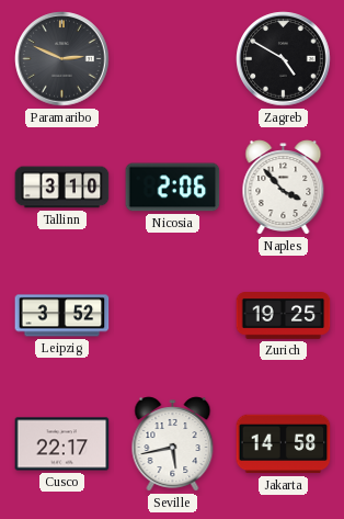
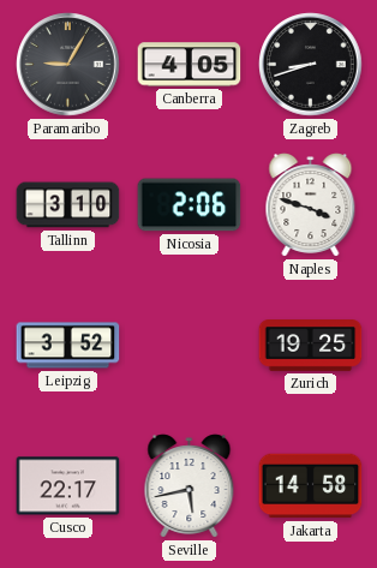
Paramaribo: 2:49 -> 9:05 (68, 65)
Canberra: none -> 4:05 (190, 65)
Zagreb: 4:50 -> 8:42 (311, 65)
Naples: 3:53 -> 3:48 (311, 205)
